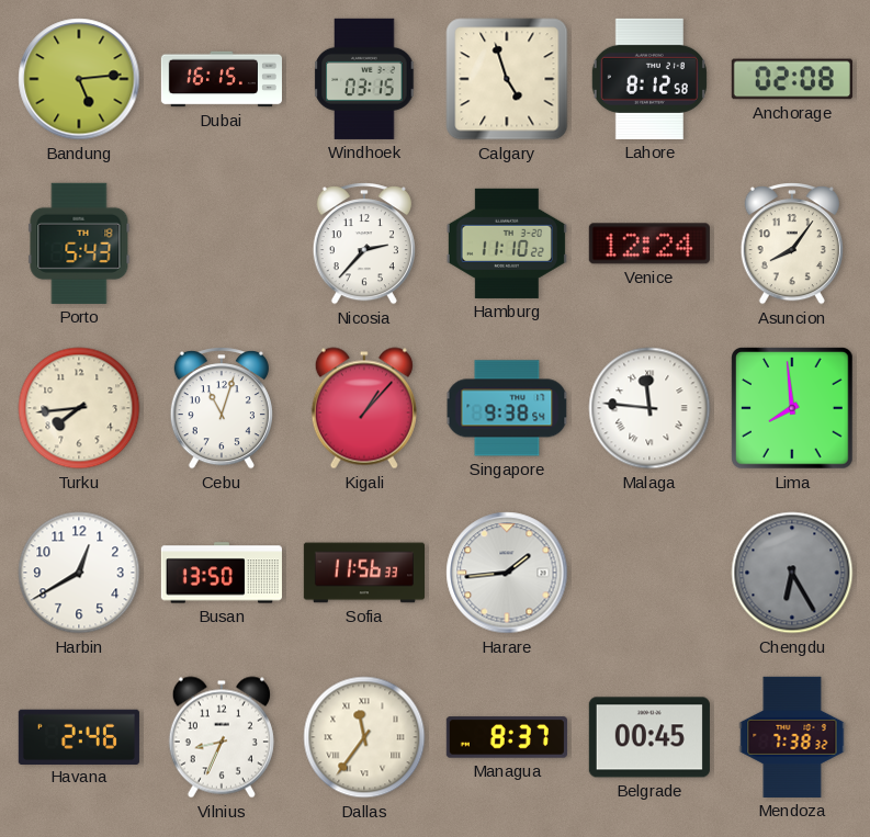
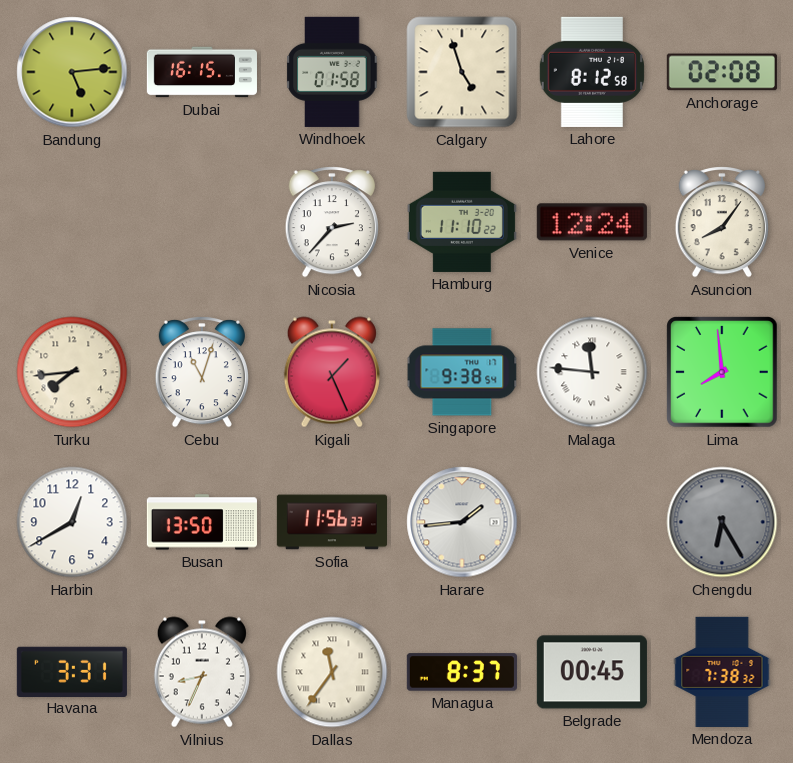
Windhoek: 03:15 -> 01:58 (332, 72)
Porto: 5:43 -> none (79, 244)
Kigali: 1:07 -> 1:26 (332, 372)
Havana: 2:46 -> 3:31 (72, 671)
